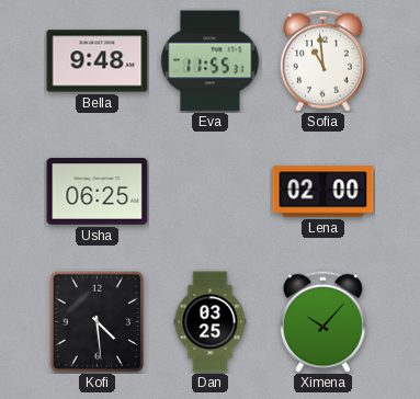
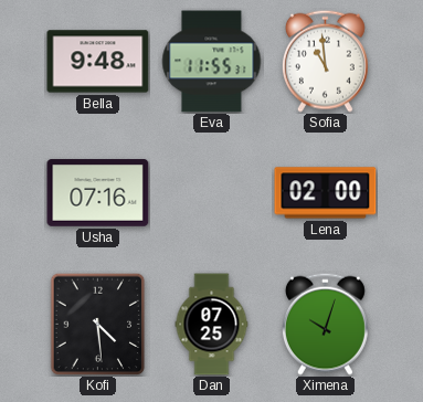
Usha: 06:25 -> 07:16 (98, 193)
Dan: 03:25 -> 07:25 (212, 325)
Ximena: 10:07 -> 10:03 (325, 324)
